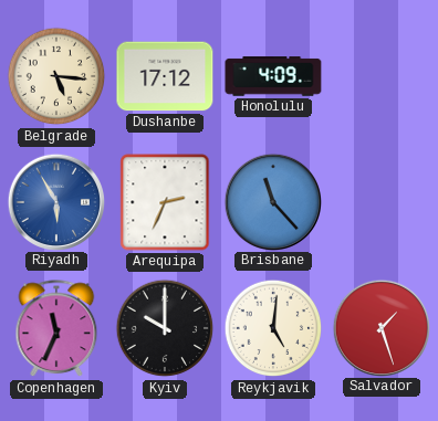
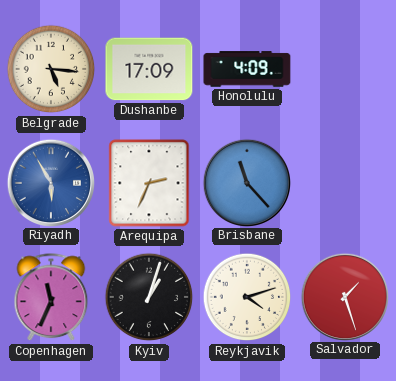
Dushanbe: 17:12 -> 17:09 (149, 69)
Kyiv: 10:00 -> 1:03 (149, 297)
Reykjavik: 5:01 -> 4:12 (247, 297)
